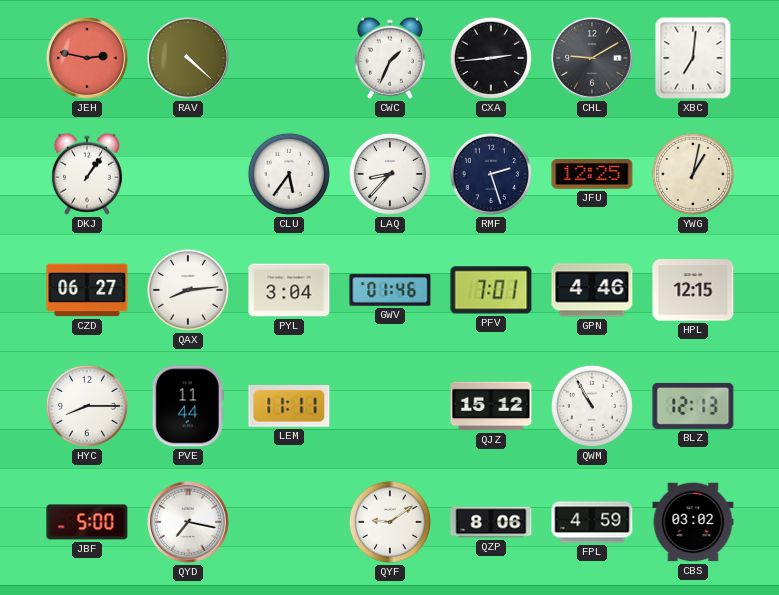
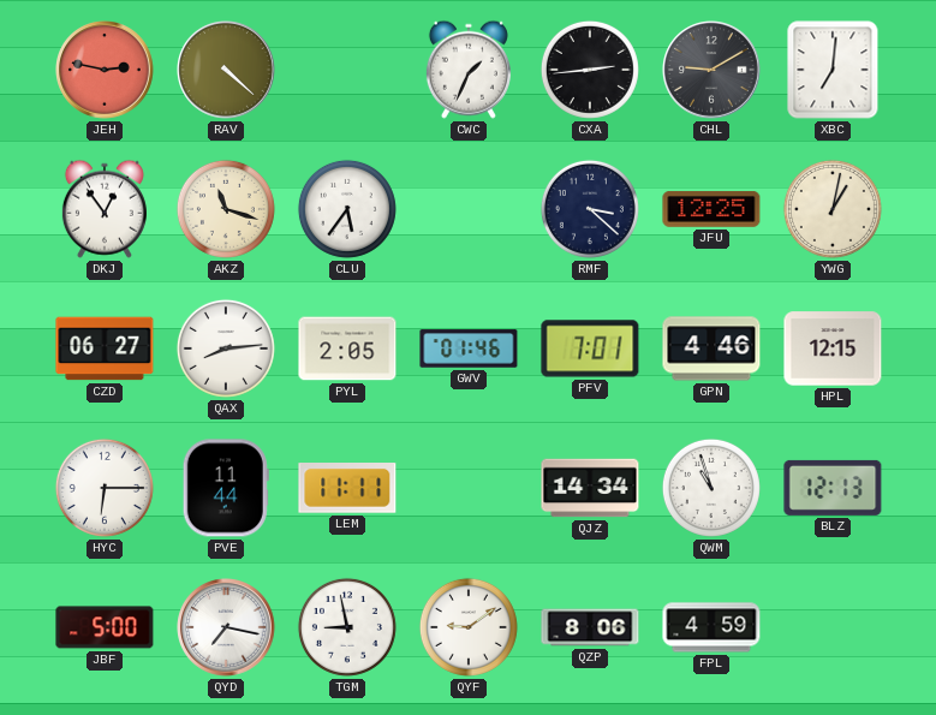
DKJ: 1:06 -> 12:54 (105, 209)
AKZ: none -> 11:18 (226, 209)
LAQ: 8:37 -> none (390, 174)
RMF: 2:27 -> 3:22 (590, 209)
PYL: 3:04 -> 2:05 (347, 348)
HYC: 8:15 -> 6:15 (105, 488)
QJZ: 15:12 -> 14:34 (590, 488)
QWM: 10:55 -> 10:57 (711, 488)
TGM: none -> 8:58 (347, 627)
CBS: 03:02 -> none (693, 522)
